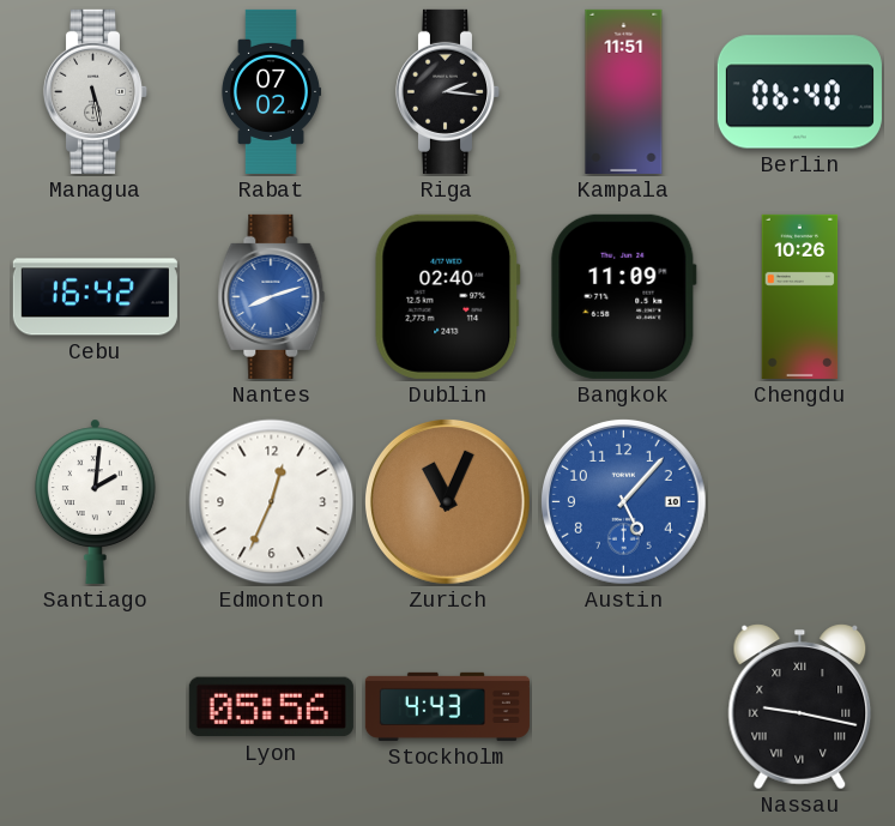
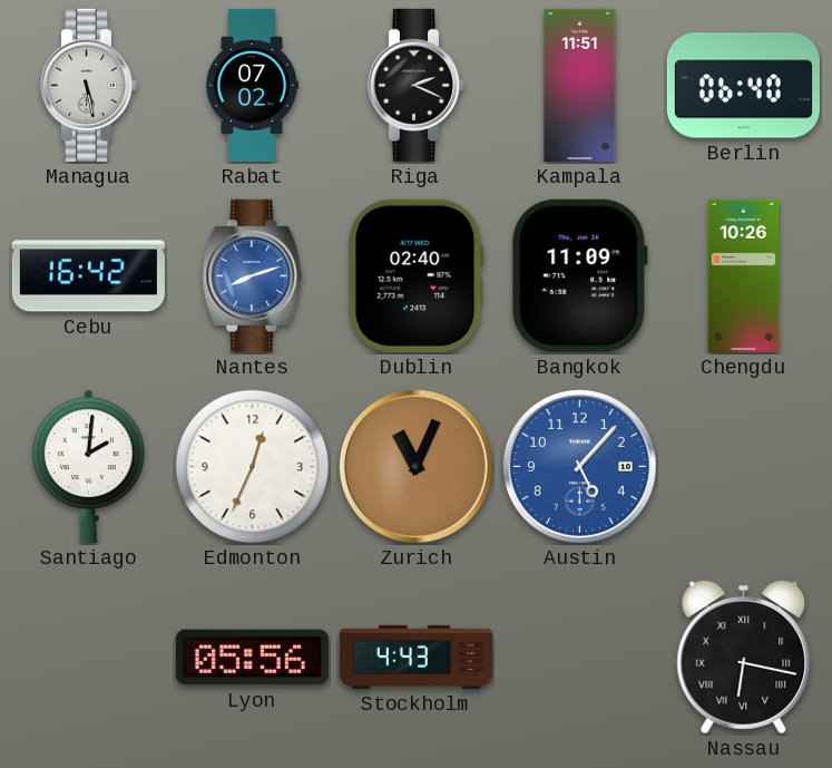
Riga: 2:16 -> 2:19 (417, 85)
Nassau: 9:17 -> 6:17 (744, 658)
